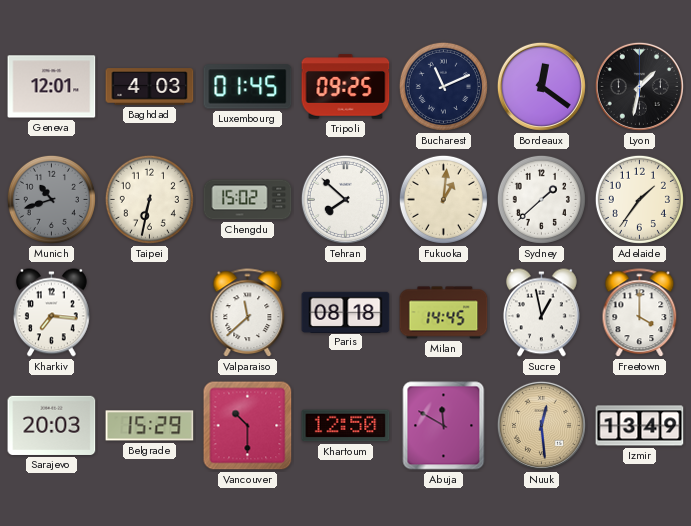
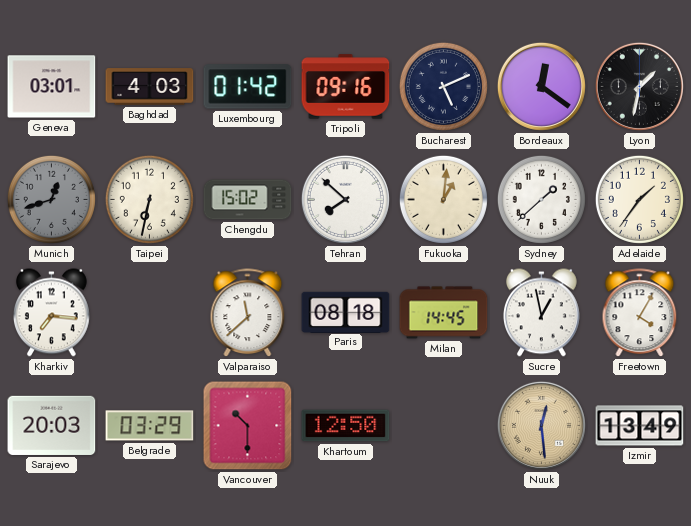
Geneva: 12:01 -> 03:01 (52, 87)
Luxembourg: 01:45 -> 01:42 (248, 87)
Tripoli: 09:25 -> 09:16 (346, 87)
Bucharest: 11:11 -> 5:11 (443, 86)
Munich: 10:42 -> 12:42 (51, 199)
Freetown: 4:00 -> 4:05 (640, 313)
Belgrade: 15:29 -> 03:29 (150, 426)
Abuja: 11:50 -> none (444, 426)
